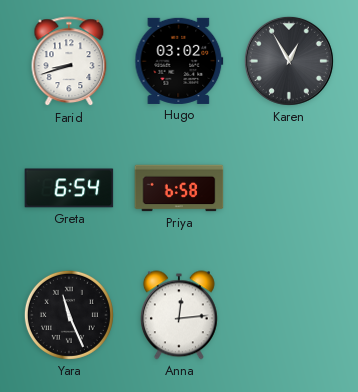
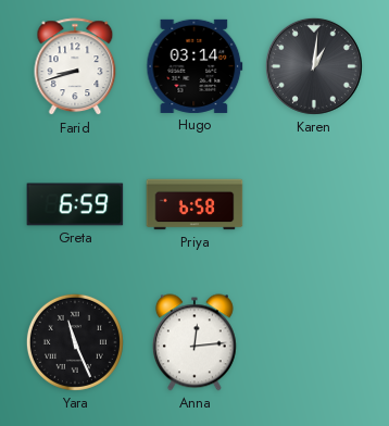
Hugo: 03:02 -> 03:14 (195, 66)
Karen: 12:55 -> 1:01 (314, 66)
Greta: 6:54 -> 6:59 (75, 204)
